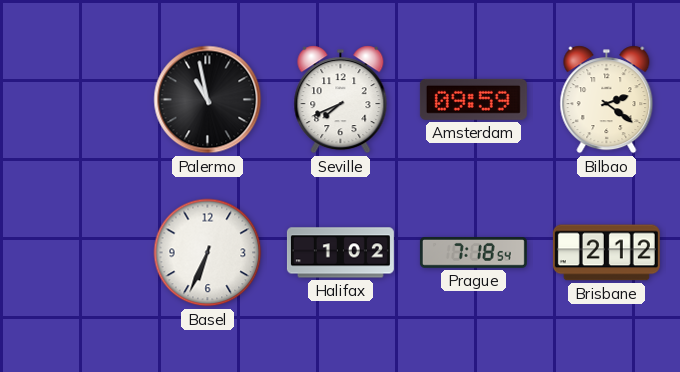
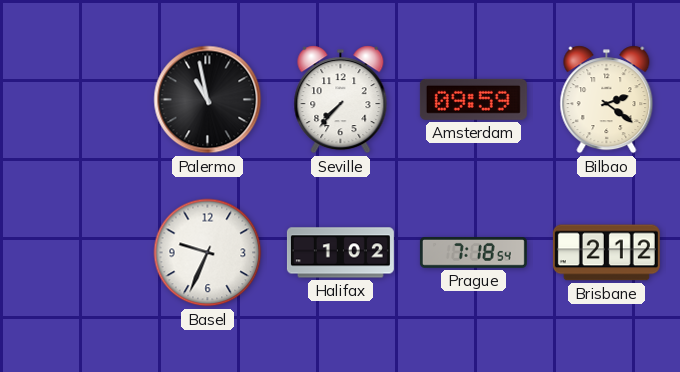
Seville: 7:41 -> 7:37 (341, 100)
Basel: 6:34 -> 9:34 (208, 253)
